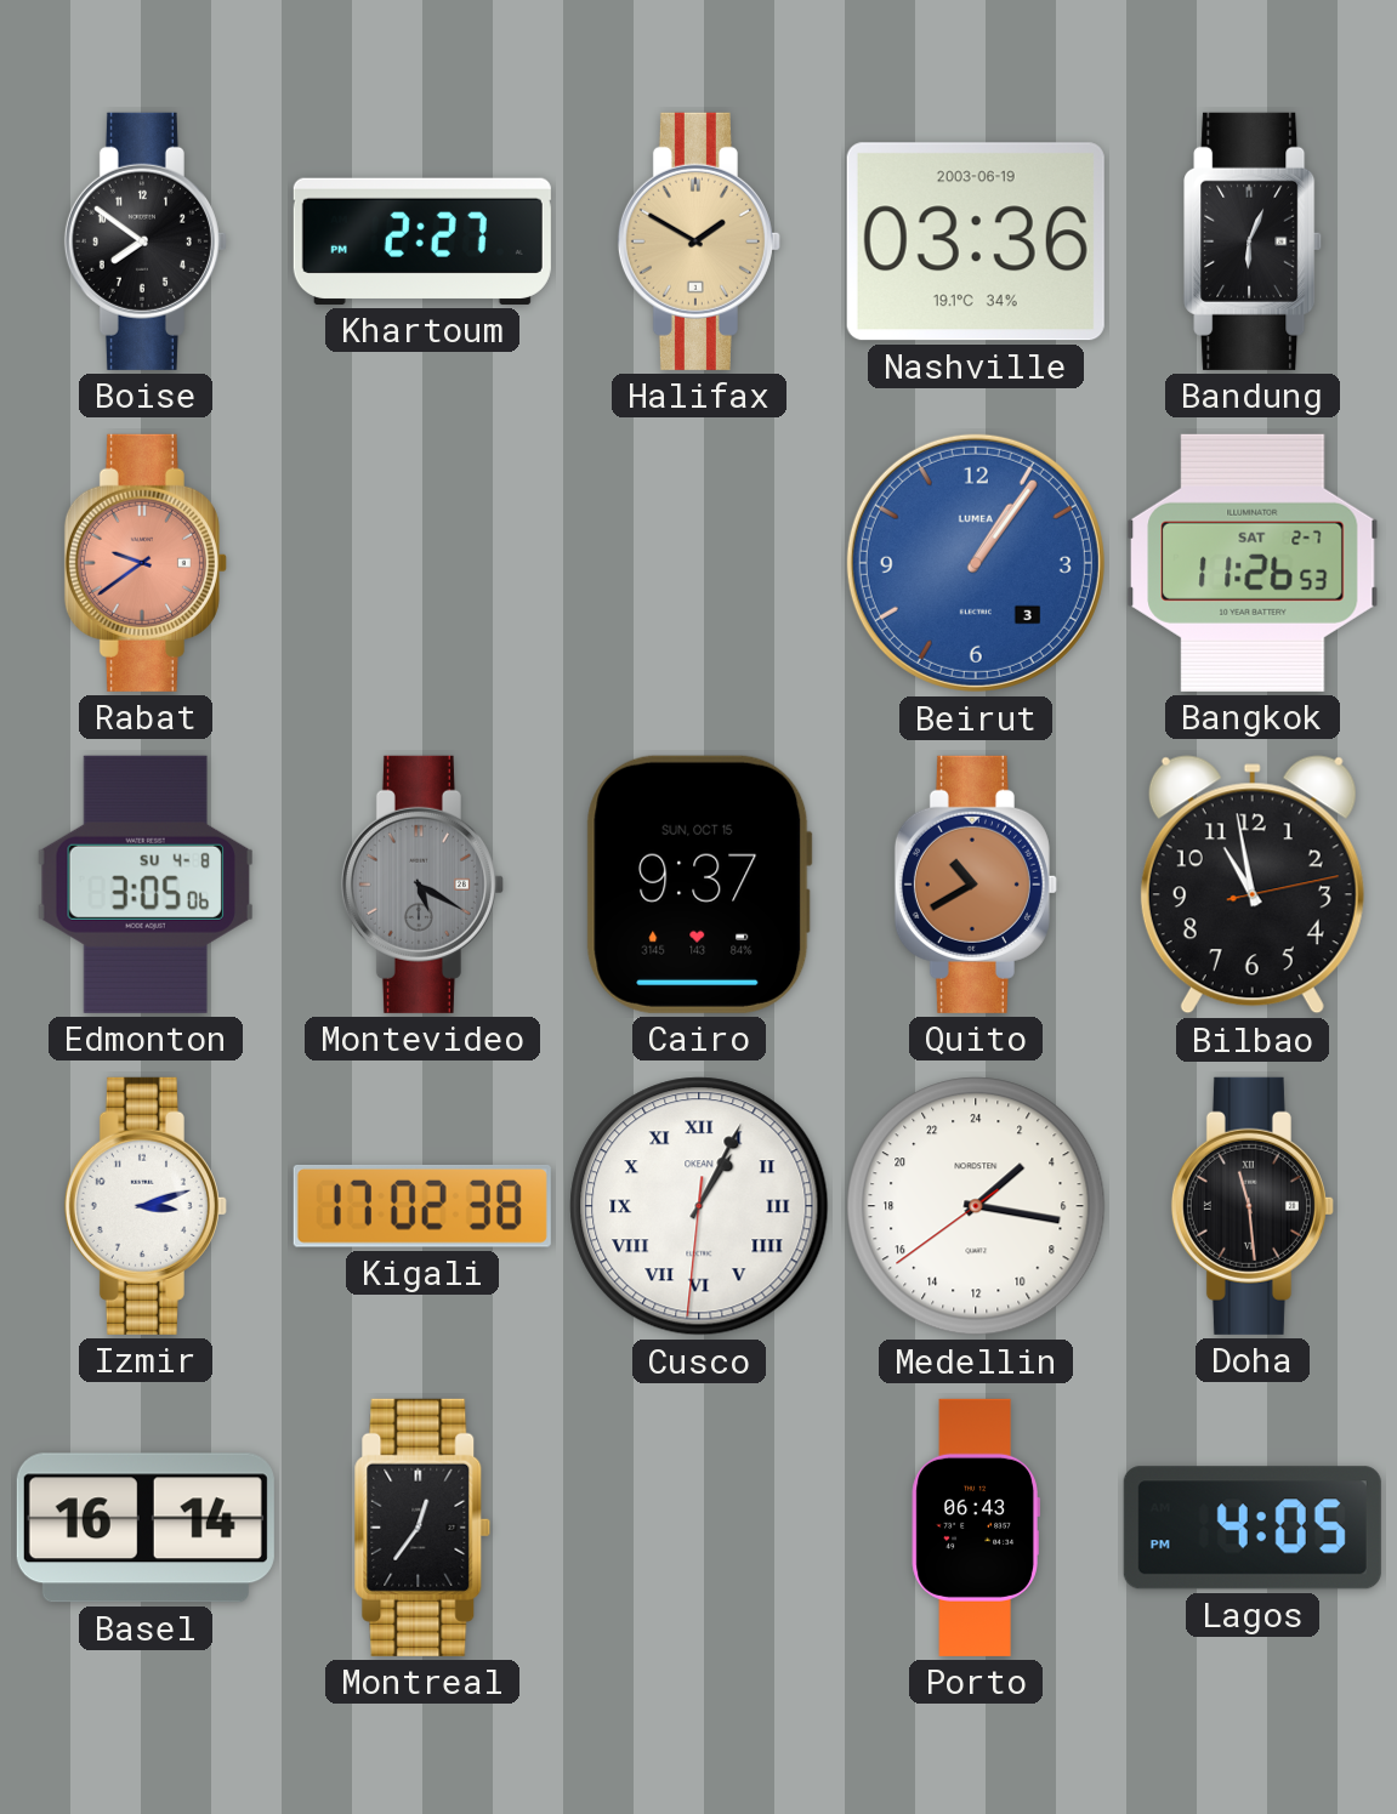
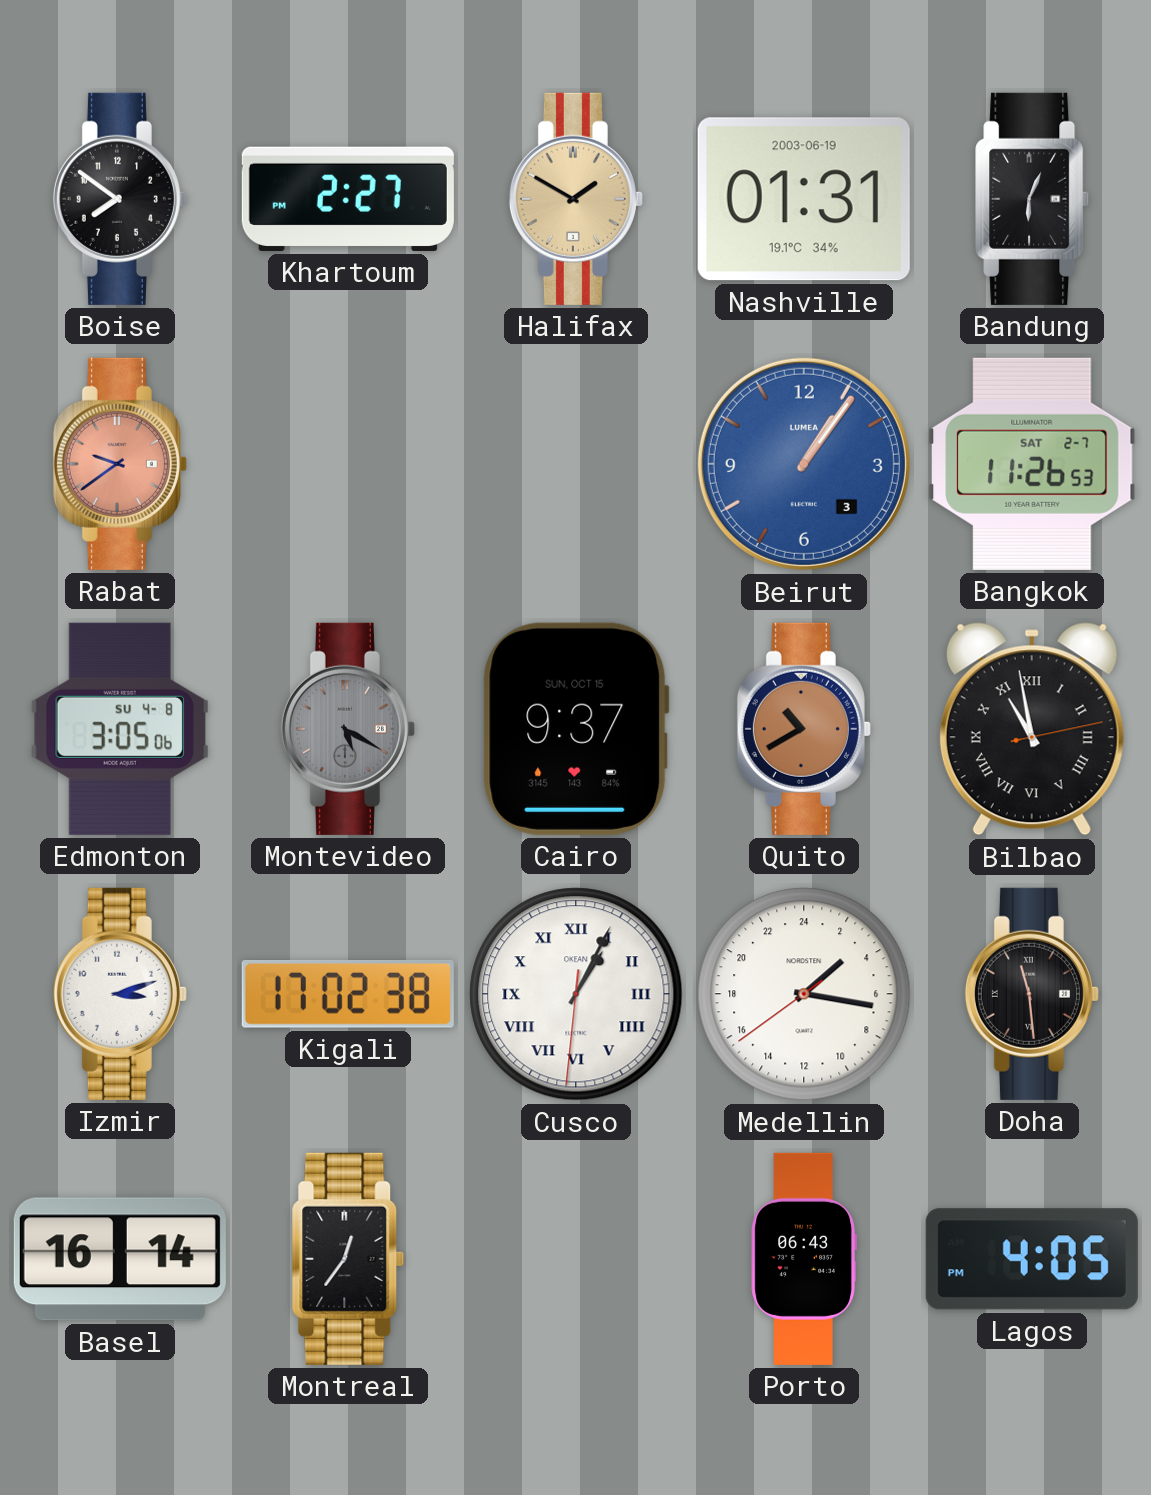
Nashville: 03:36 -> 01:31 (804, 199)
Bilbao numerals: Arabic -> Roman (1032, 729)
